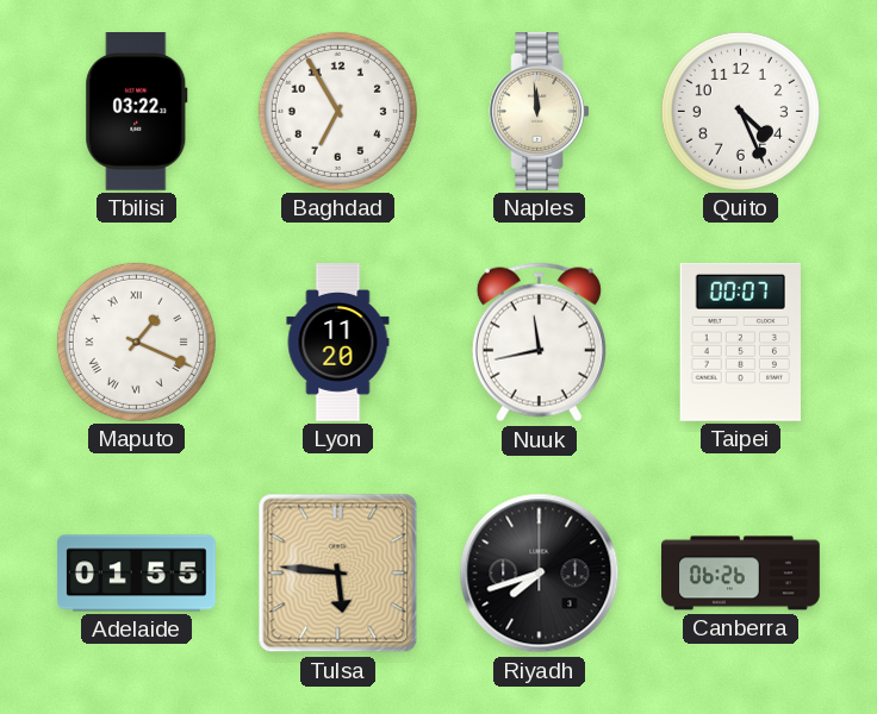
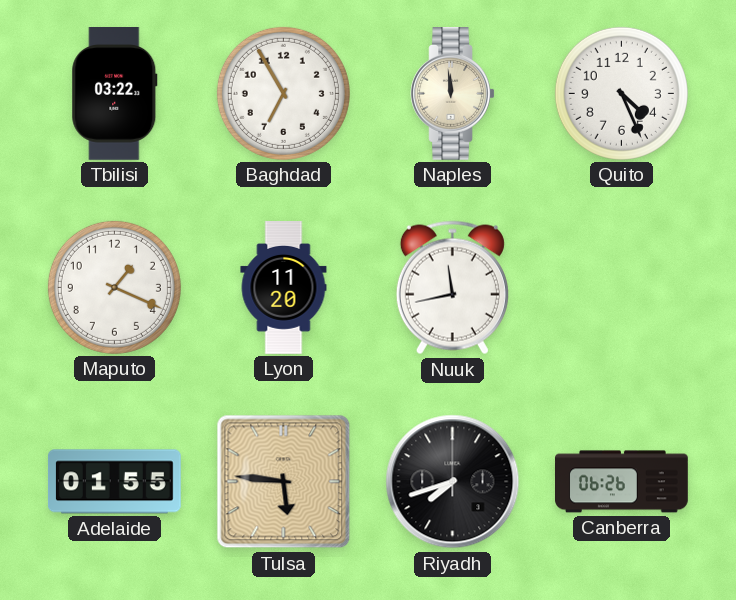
Maputo numerals: Roman -> Arabic (114, 287)
Taipei: 00:07 -> none (740, 342)
